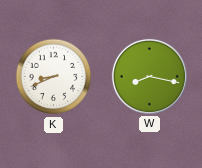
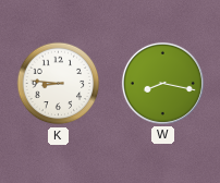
K: 8:41 -> 8:46 (59, 84)
